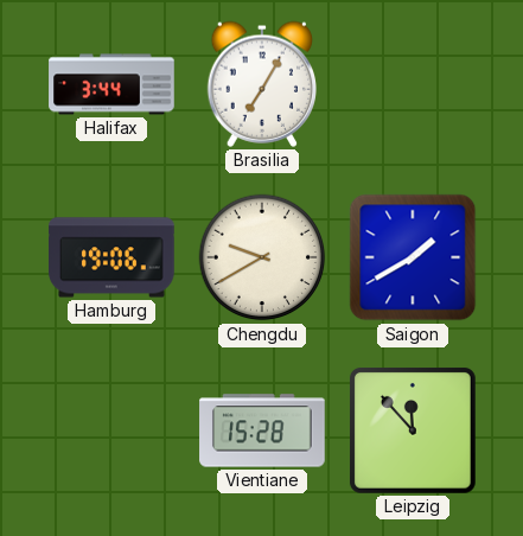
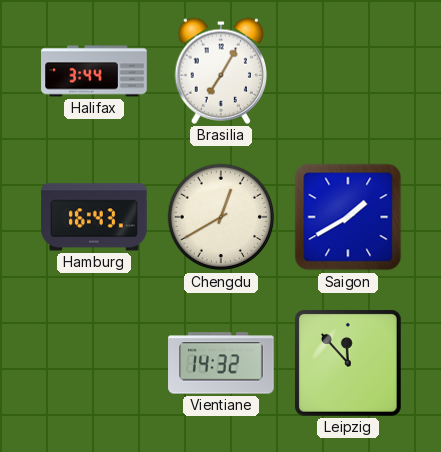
Hamburg: 19:06 -> 16:43 (94, 217)
Chengdu: 9:40 -> 12:40 (221, 217)
Vientiane: 15:28 -> 14:32 (221, 363)
